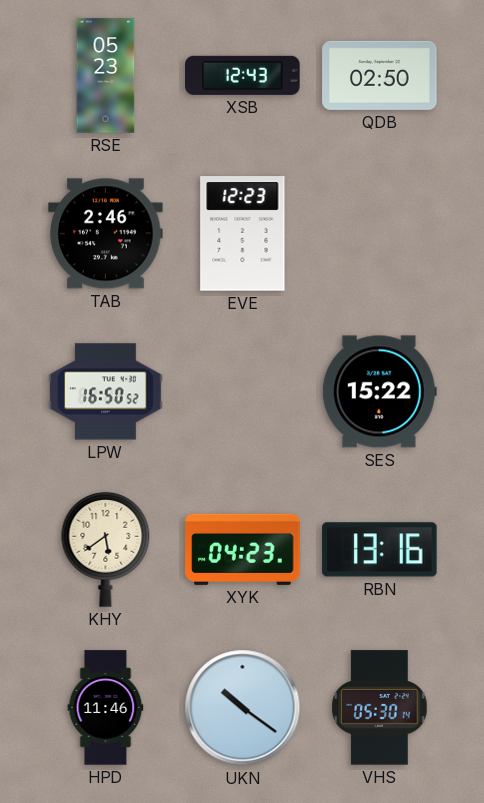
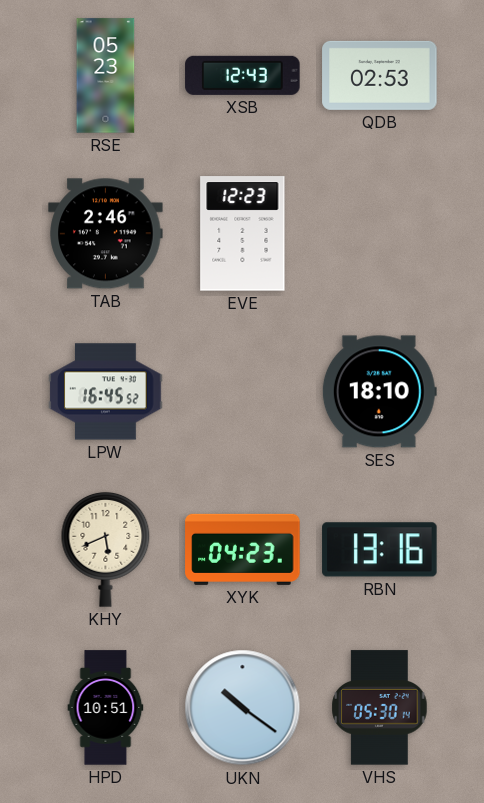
QDB: 02:50 -> 02:53 (380, 75)
LPW: 16:50 -> 16:45 (106, 392)
SES: 15:22 -> 18:10 (379, 392)
KHY: 5:39 -> 5:41 (106, 549)
HPD: 11:46 -> 10:51 (106, 708)
